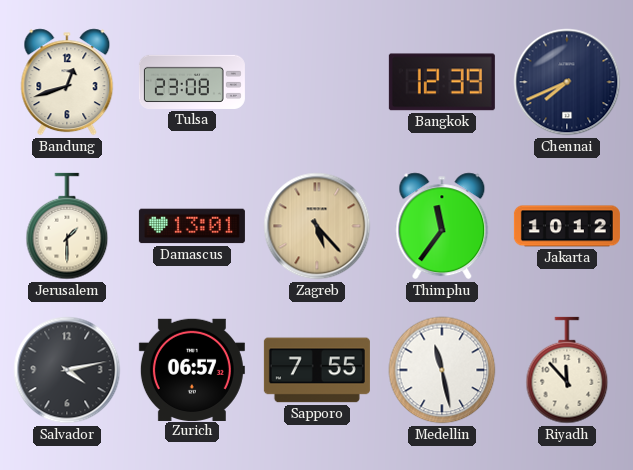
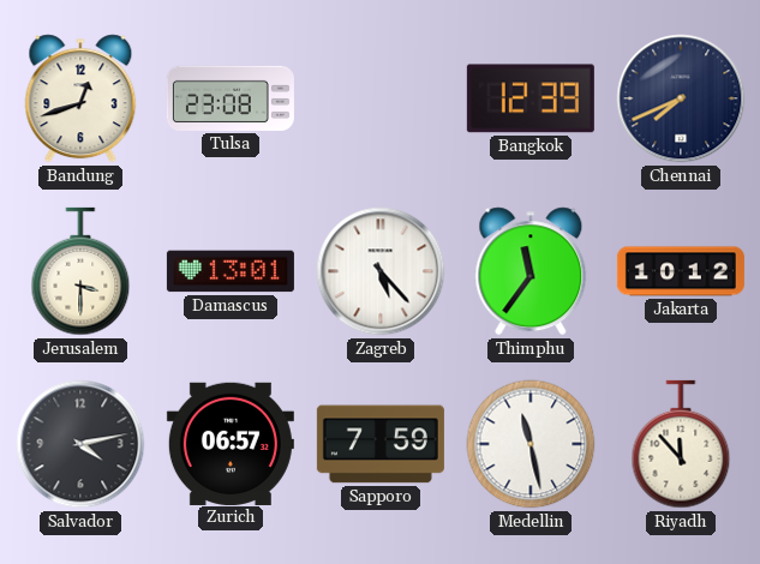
Jerusalem: 1:30 -> 3:30 (80, 271)
Zagreb dial: champagne -> white (381, 271)
Sapporo: 7:55 -> 7:59 (381, 444)
